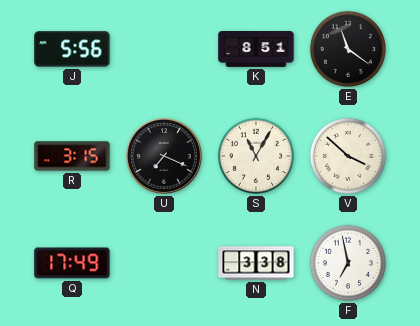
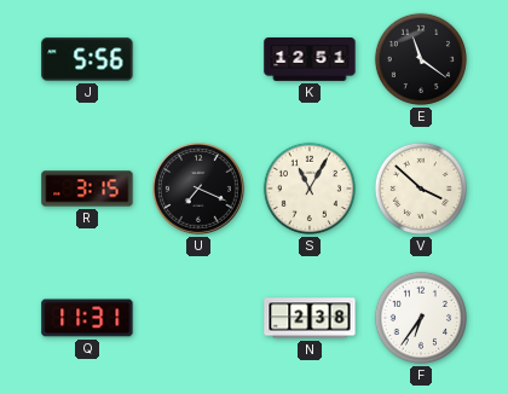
K: 8:51 -> 12:51 (310, 60)
Q: 17:49 -> 11:31 (87, 318)
N: 3:38 -> 2:38 (310, 318)
F: 6:58 -> 6:36 (421, 318)
